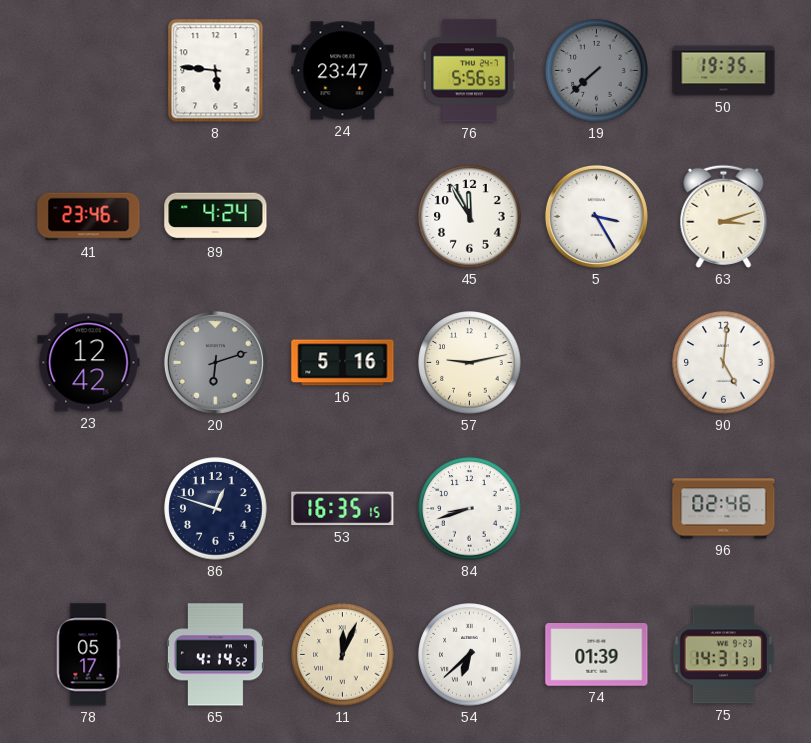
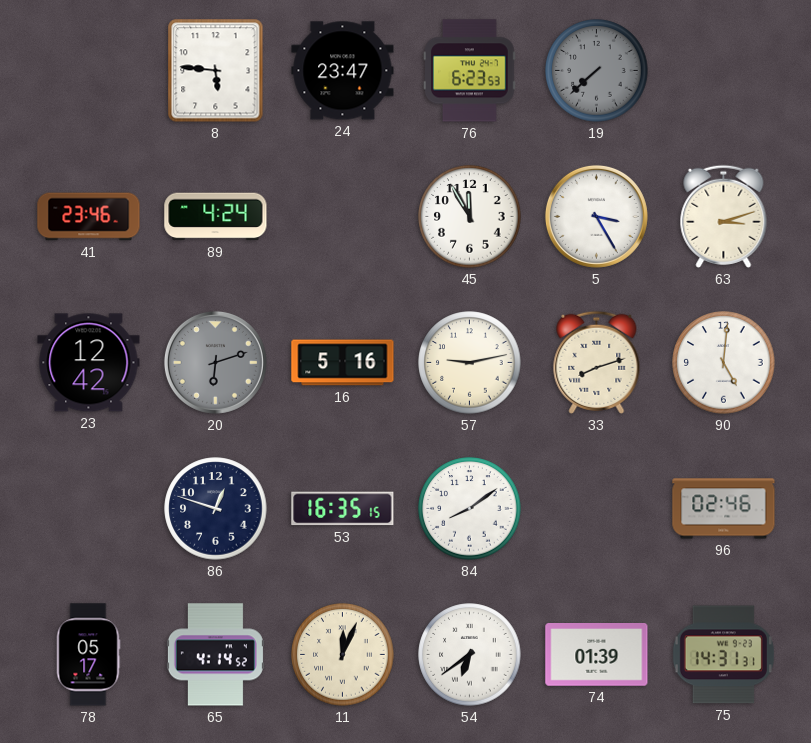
76: 5:56 -> 6:23 (470, 71)
50: 19:35 -> none (724, 71)
33: none -> 8:12 (597, 362)
84: 8:42 -> 8:09 (470, 509)
54: 6:38 -> 6:39 (470, 655)
